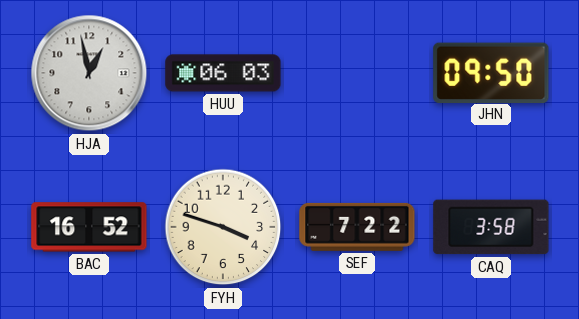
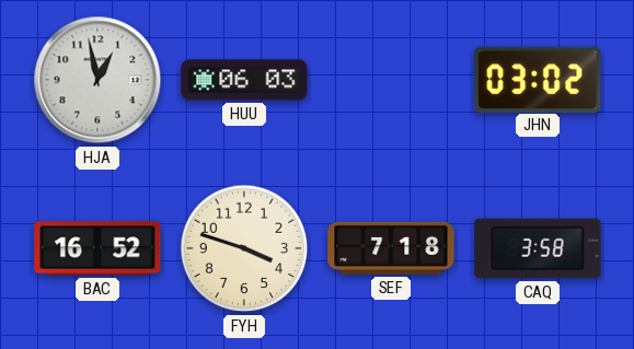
JHN: 09:50 -> 03:02 (538, 79)
SEF: 7:22 -> 7:18 (391, 248)
